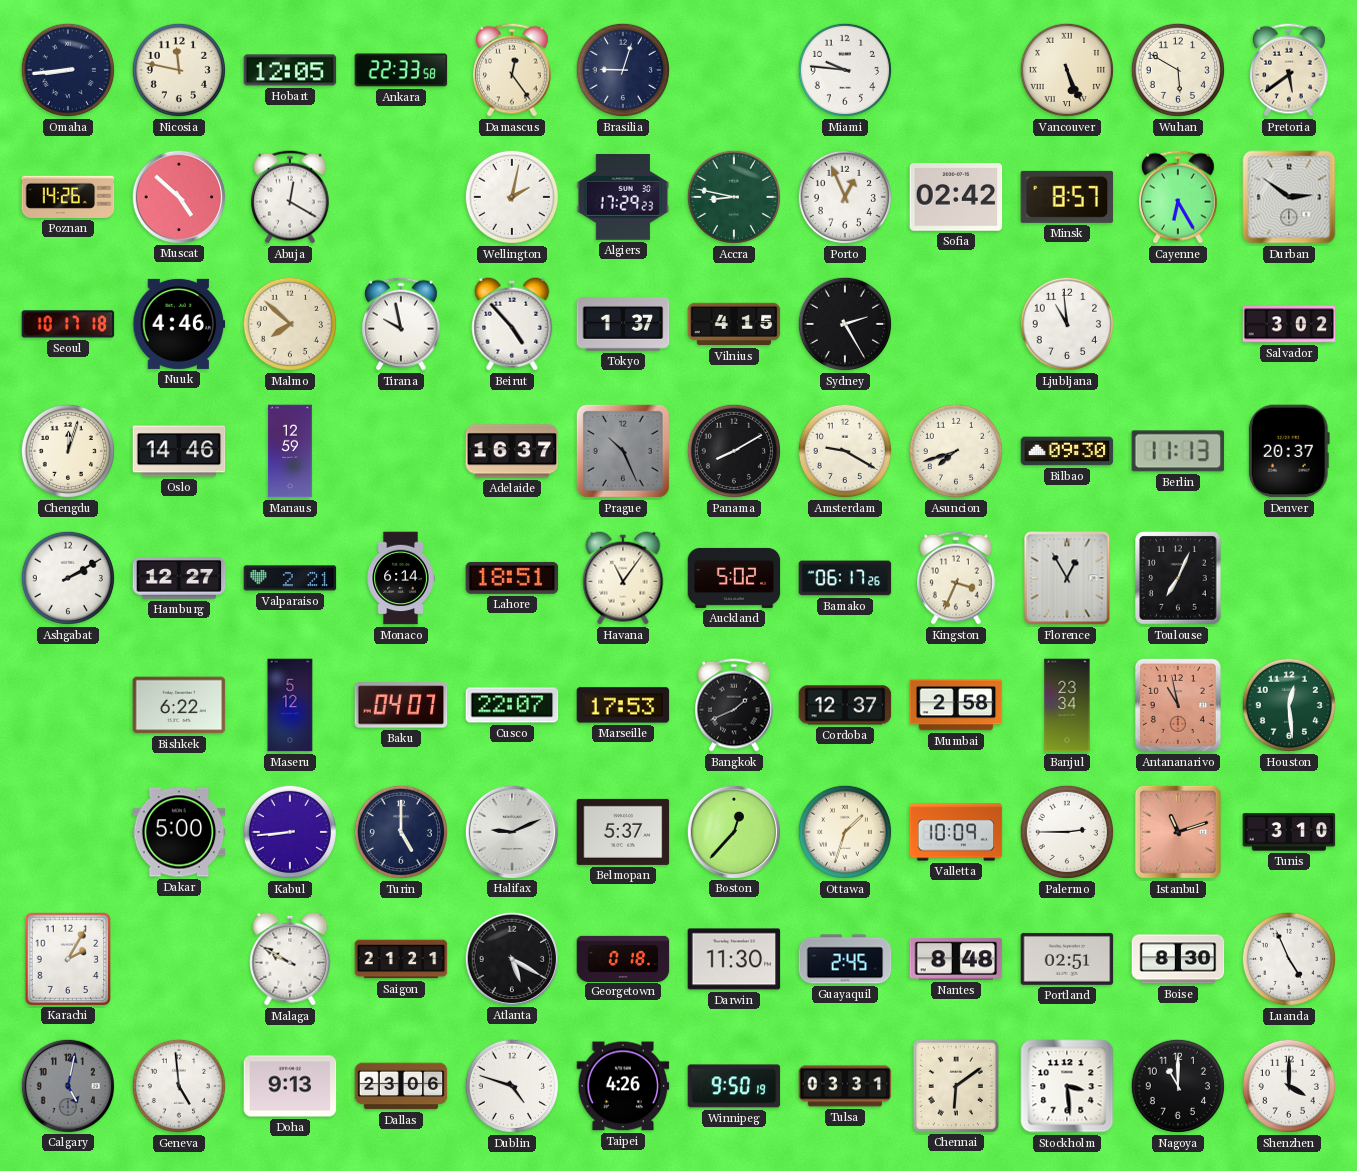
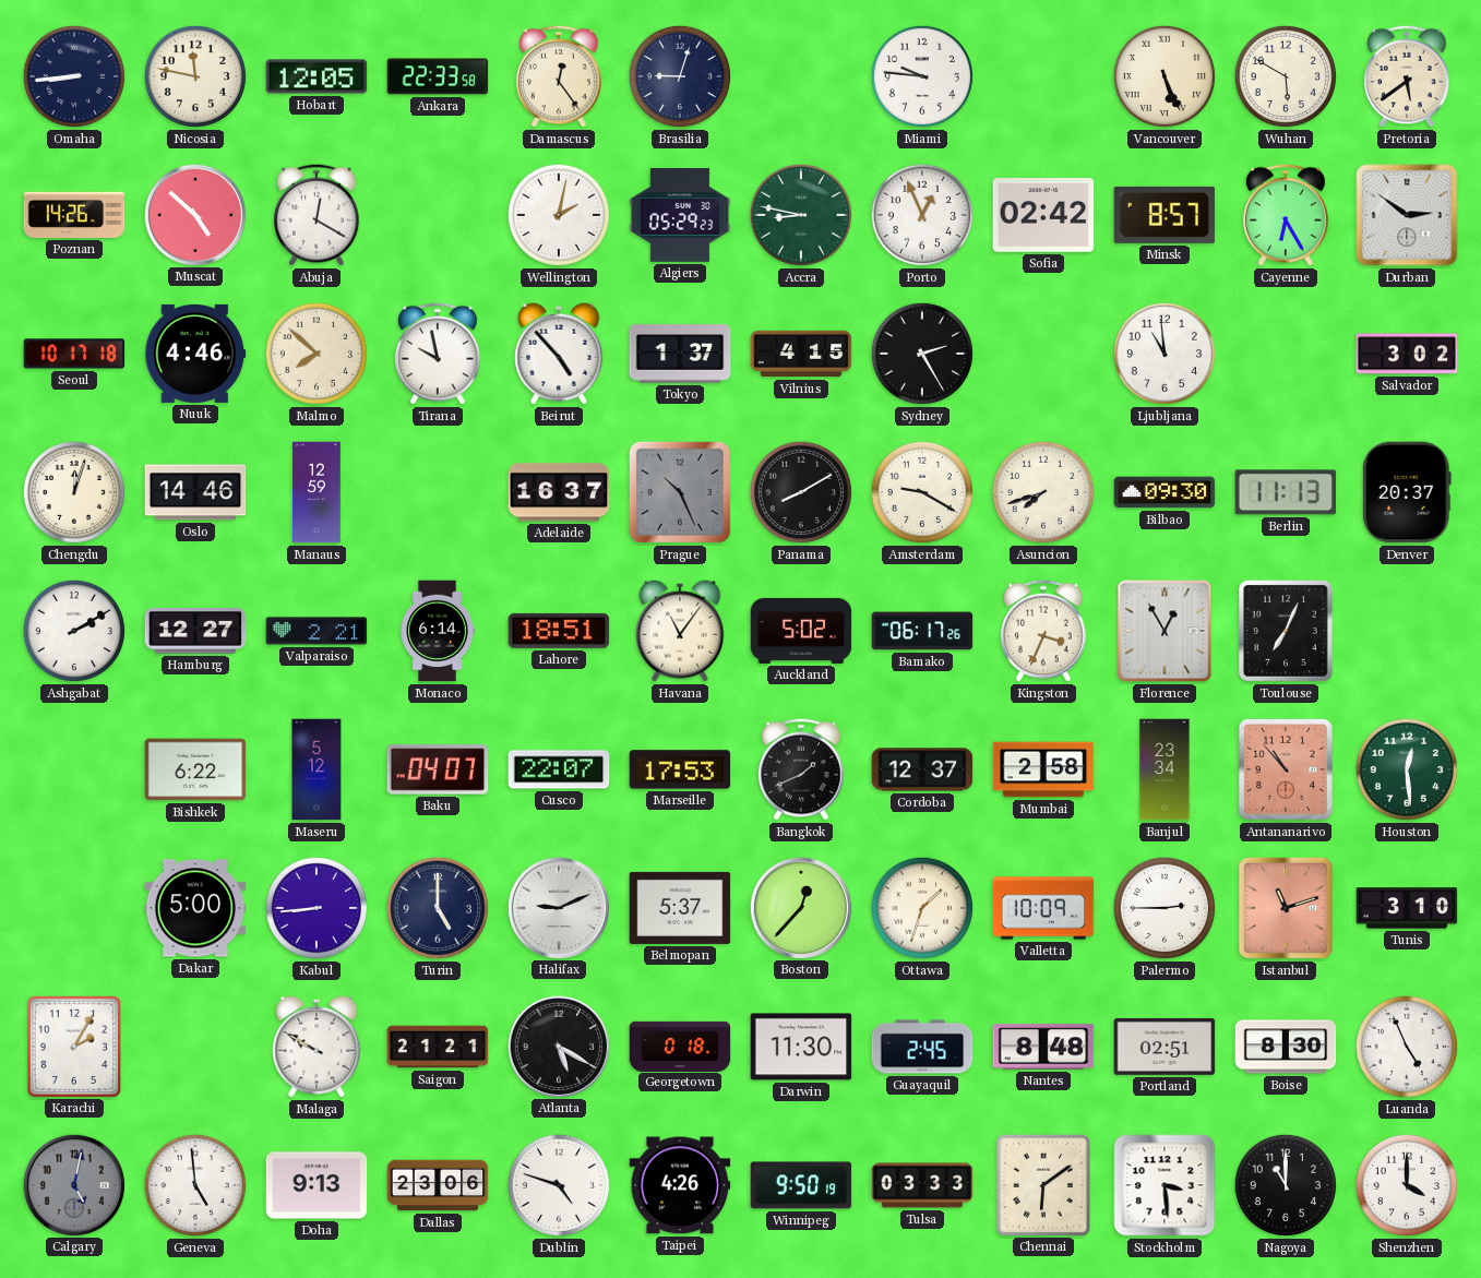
Algiers: 17:29 -> 05:29 (680, 216)
Antananarivo: 10:58 -> 10:53 (1286, 769)
Tulsa: 03:31 -> 03:33 (922, 1185)
